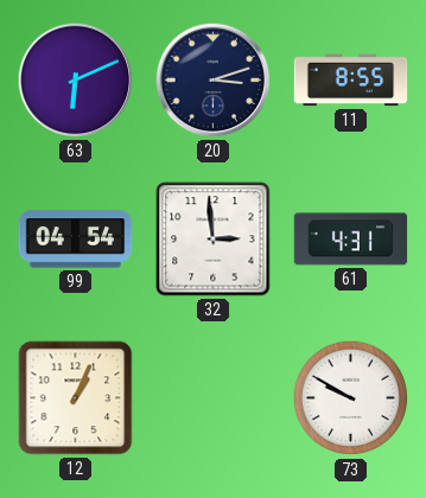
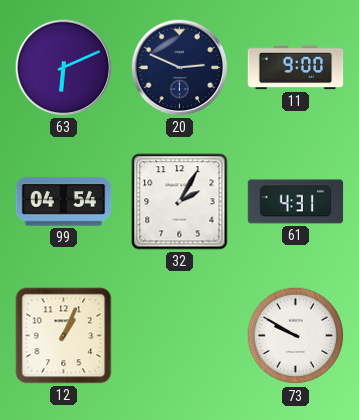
20: 3:12 -> 2:49 (180, 68)
11: 8:55 -> 9:00 (296, 68)
32: 2:59 -> 2:05 (180, 202)
